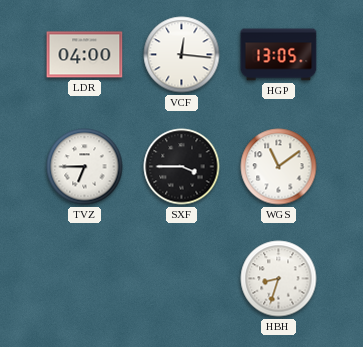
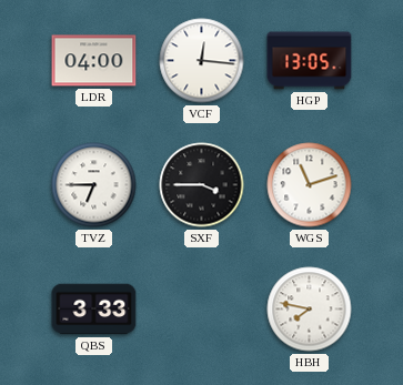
WGS: 11:09 -> 11:12 (310, 185)
QBS: none -> 3:33 (94, 310)
HBH: 8:33 -> 7:47 (310, 310)
